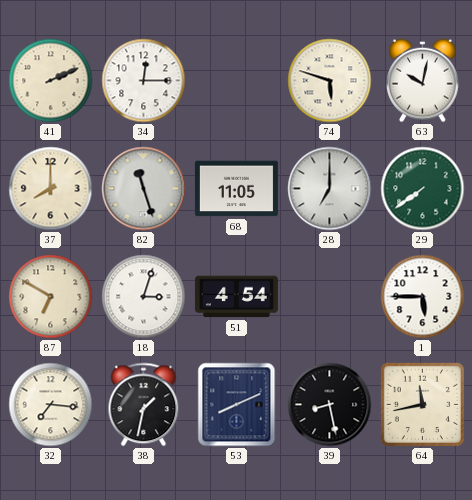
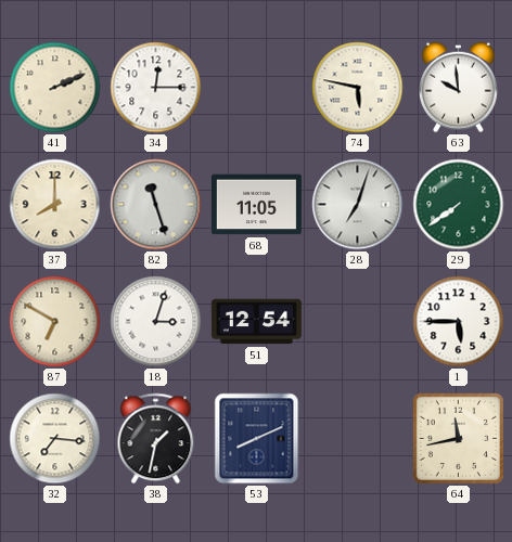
74: 5:48 -> 5:47 (358, 88)
63: 10:02 -> 9:59 (459, 88)
28: 7:00 -> 7:03 (358, 205)
51: 4:54 -> 12:54 (256, 322)
39: 8:28 -> none (330, 405)
